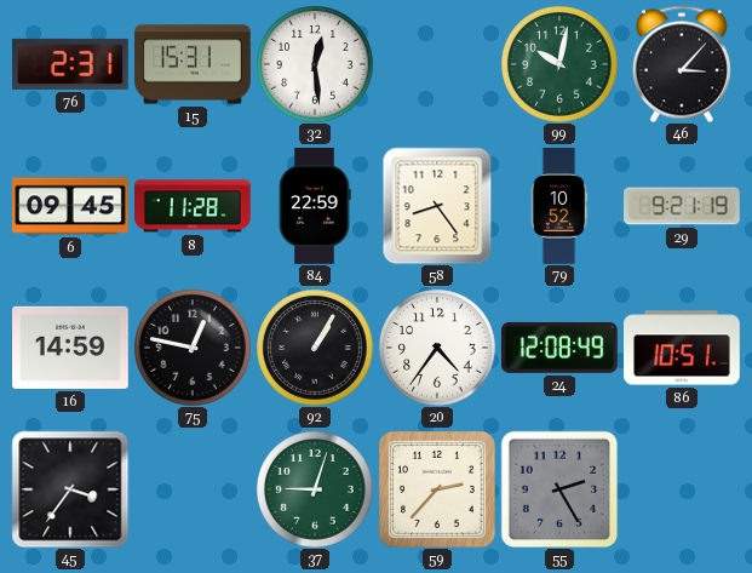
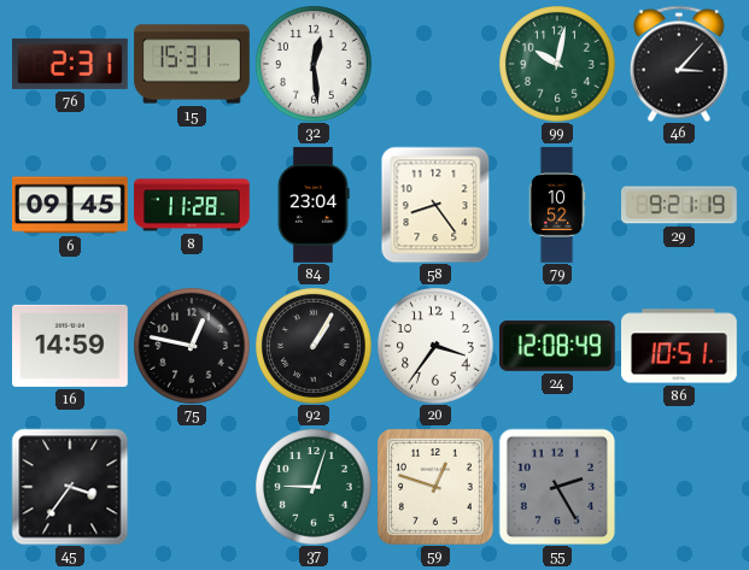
84: 22:59 -> 23:04 (314, 206)
20: 4:36 -> 3:36 (435, 346)
59: 2:37 -> 12:48 (435, 487)
